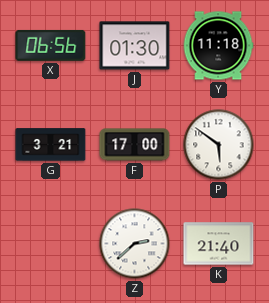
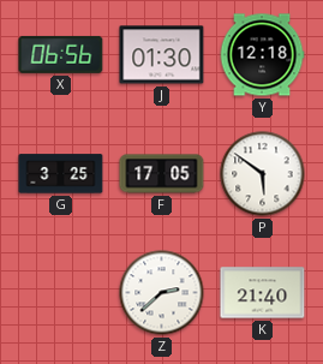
Y: 11:18 -> 12:18 (262, 55)
G: 3:21 -> 3:25 (61, 174)
F: 17:00 -> 17:05 (162, 174)
